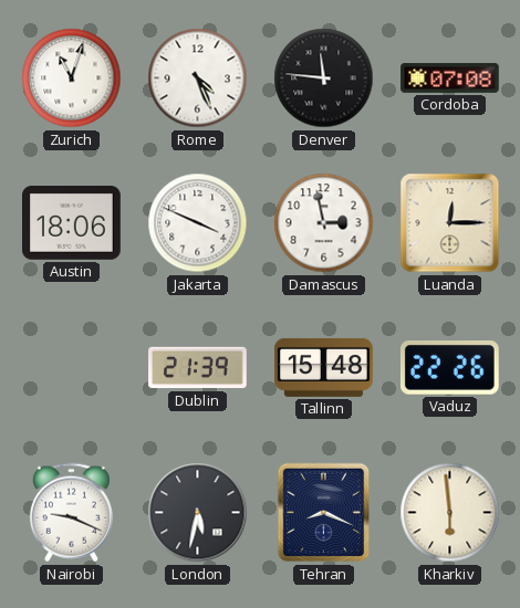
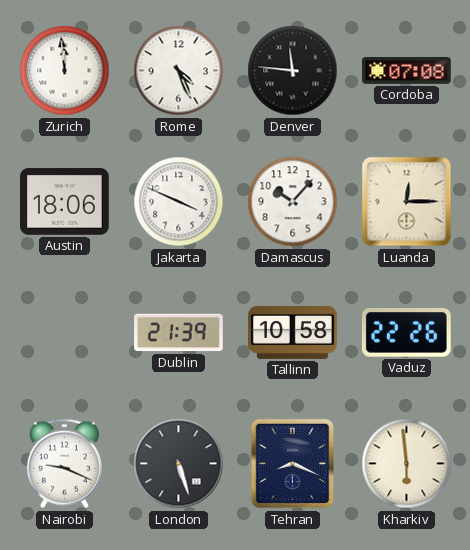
Zurich: 11:03 -> 11:59 (65, 71)
Damascus: 2:58 -> 10:07 (293, 202)
Tallinn: 15:48 -> 10:58 (293, 332)
London: 5:32 -> 5:27 (179, 464)
